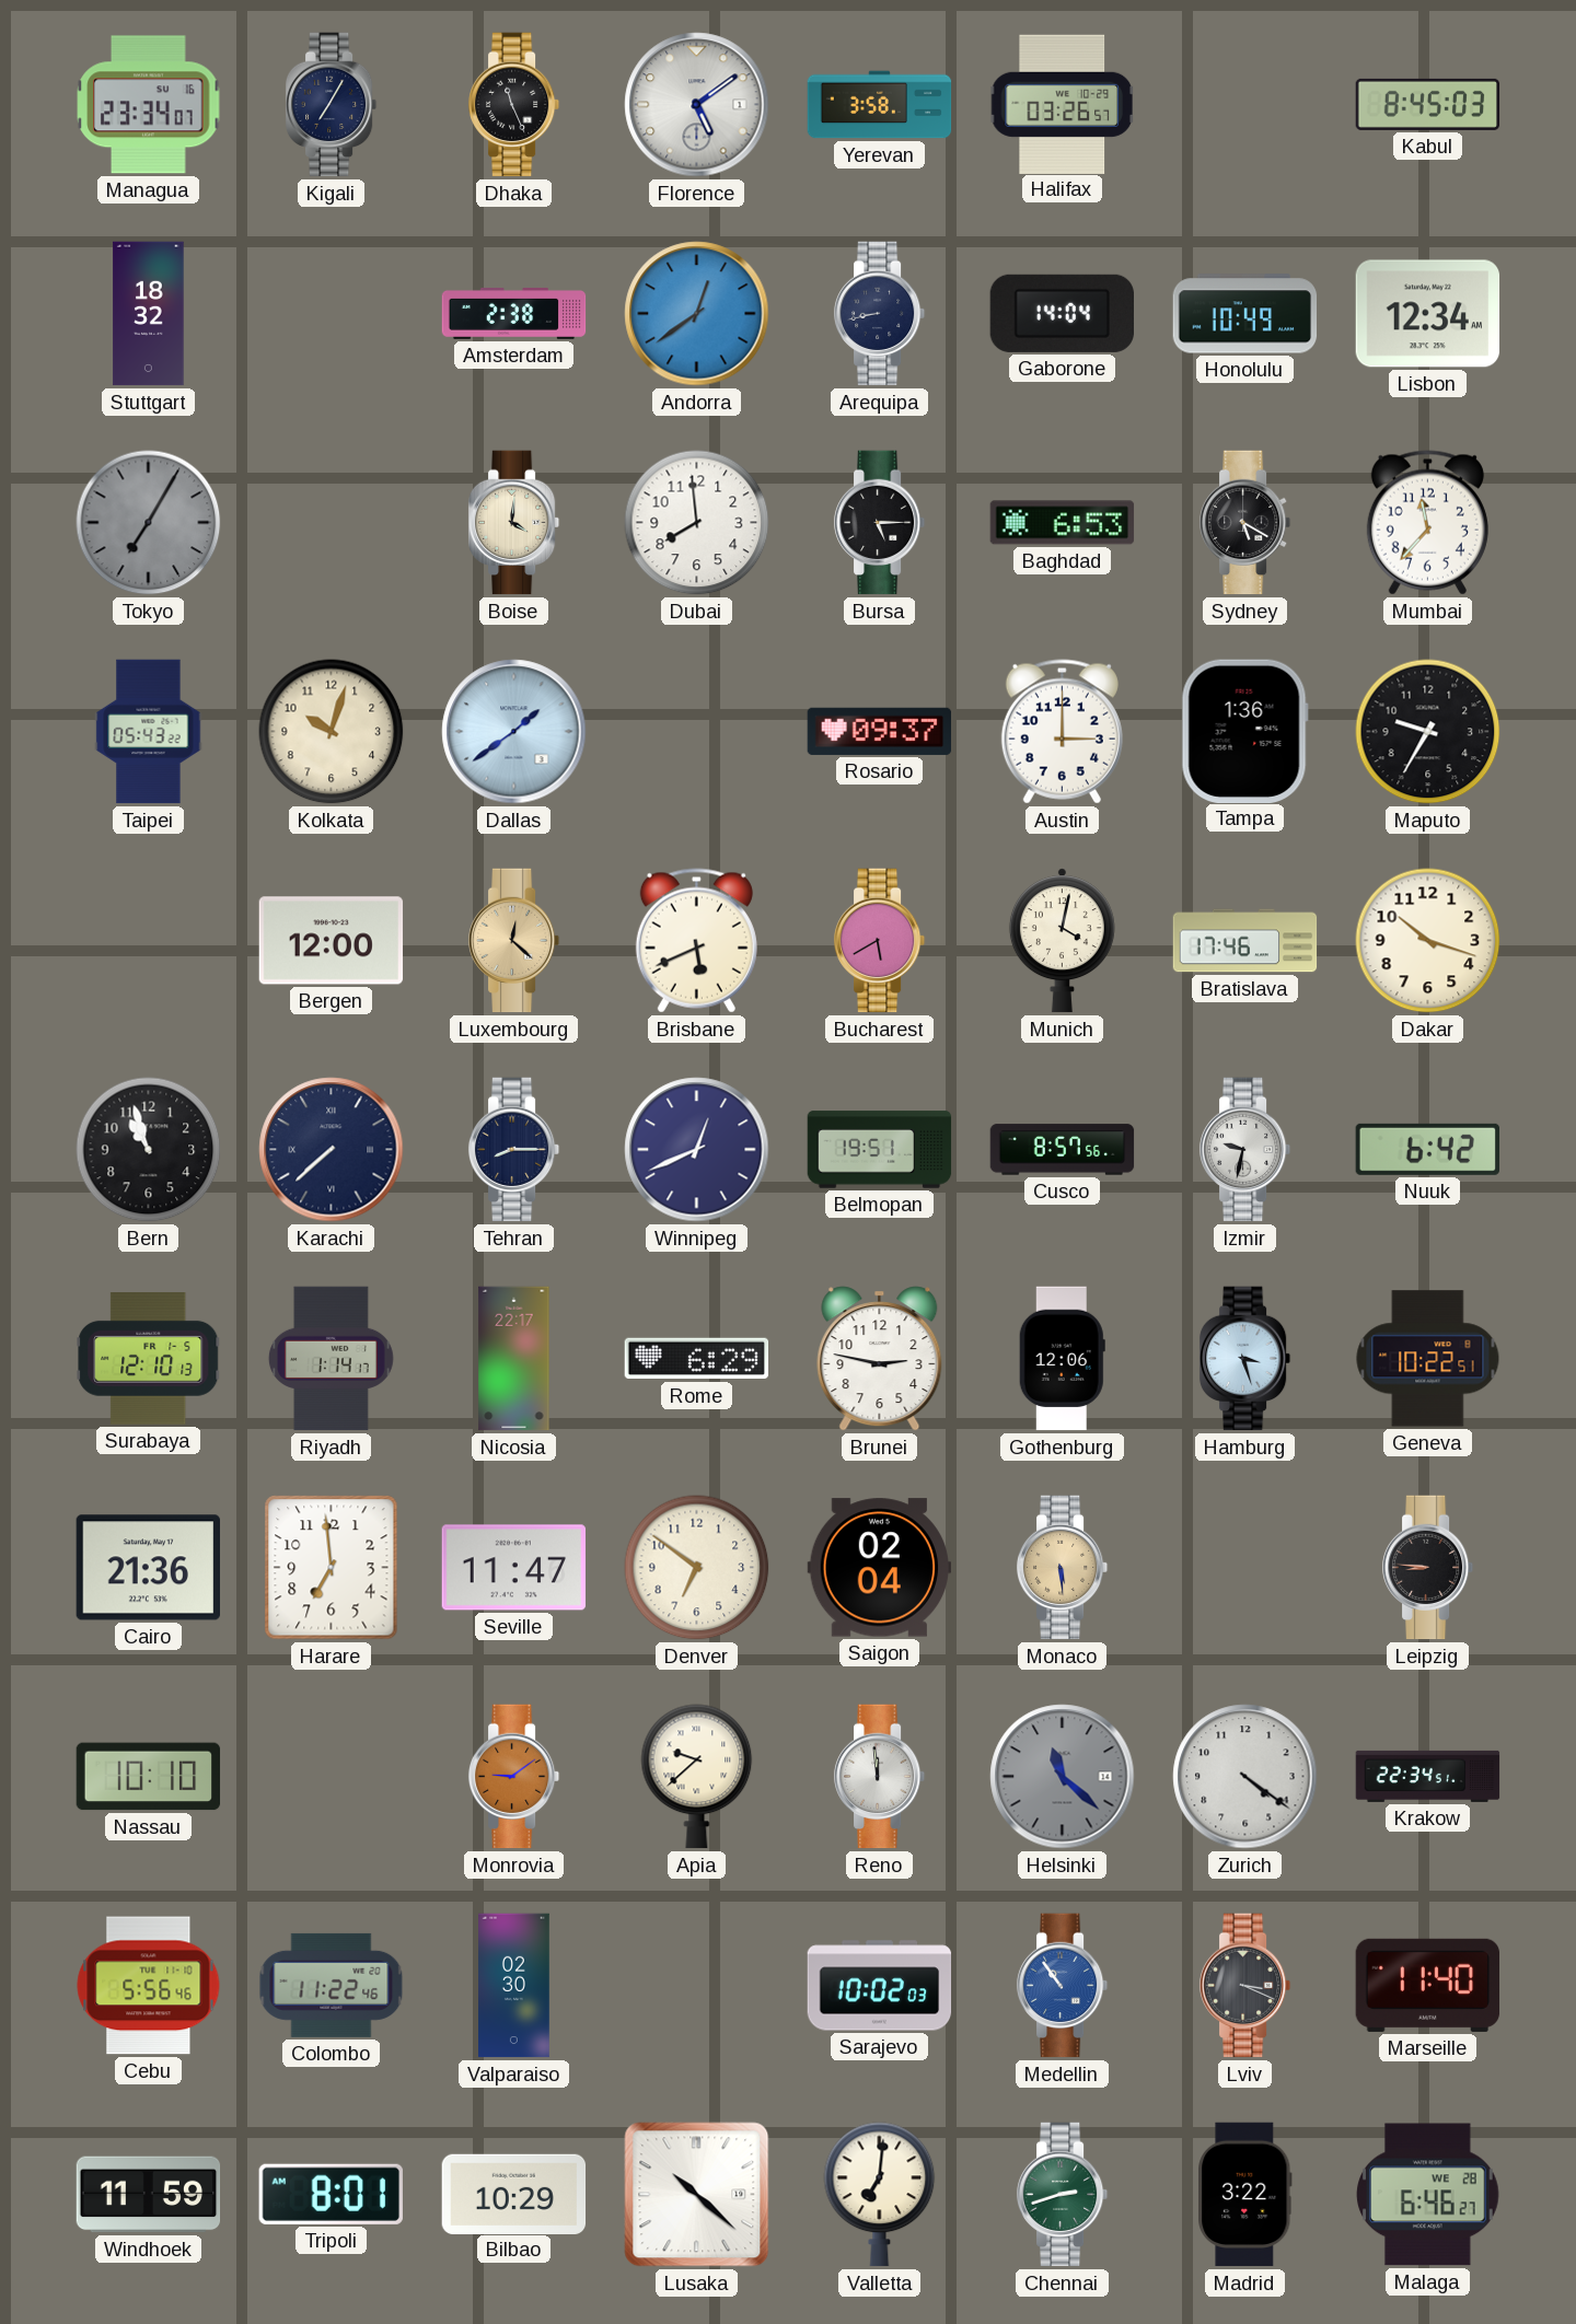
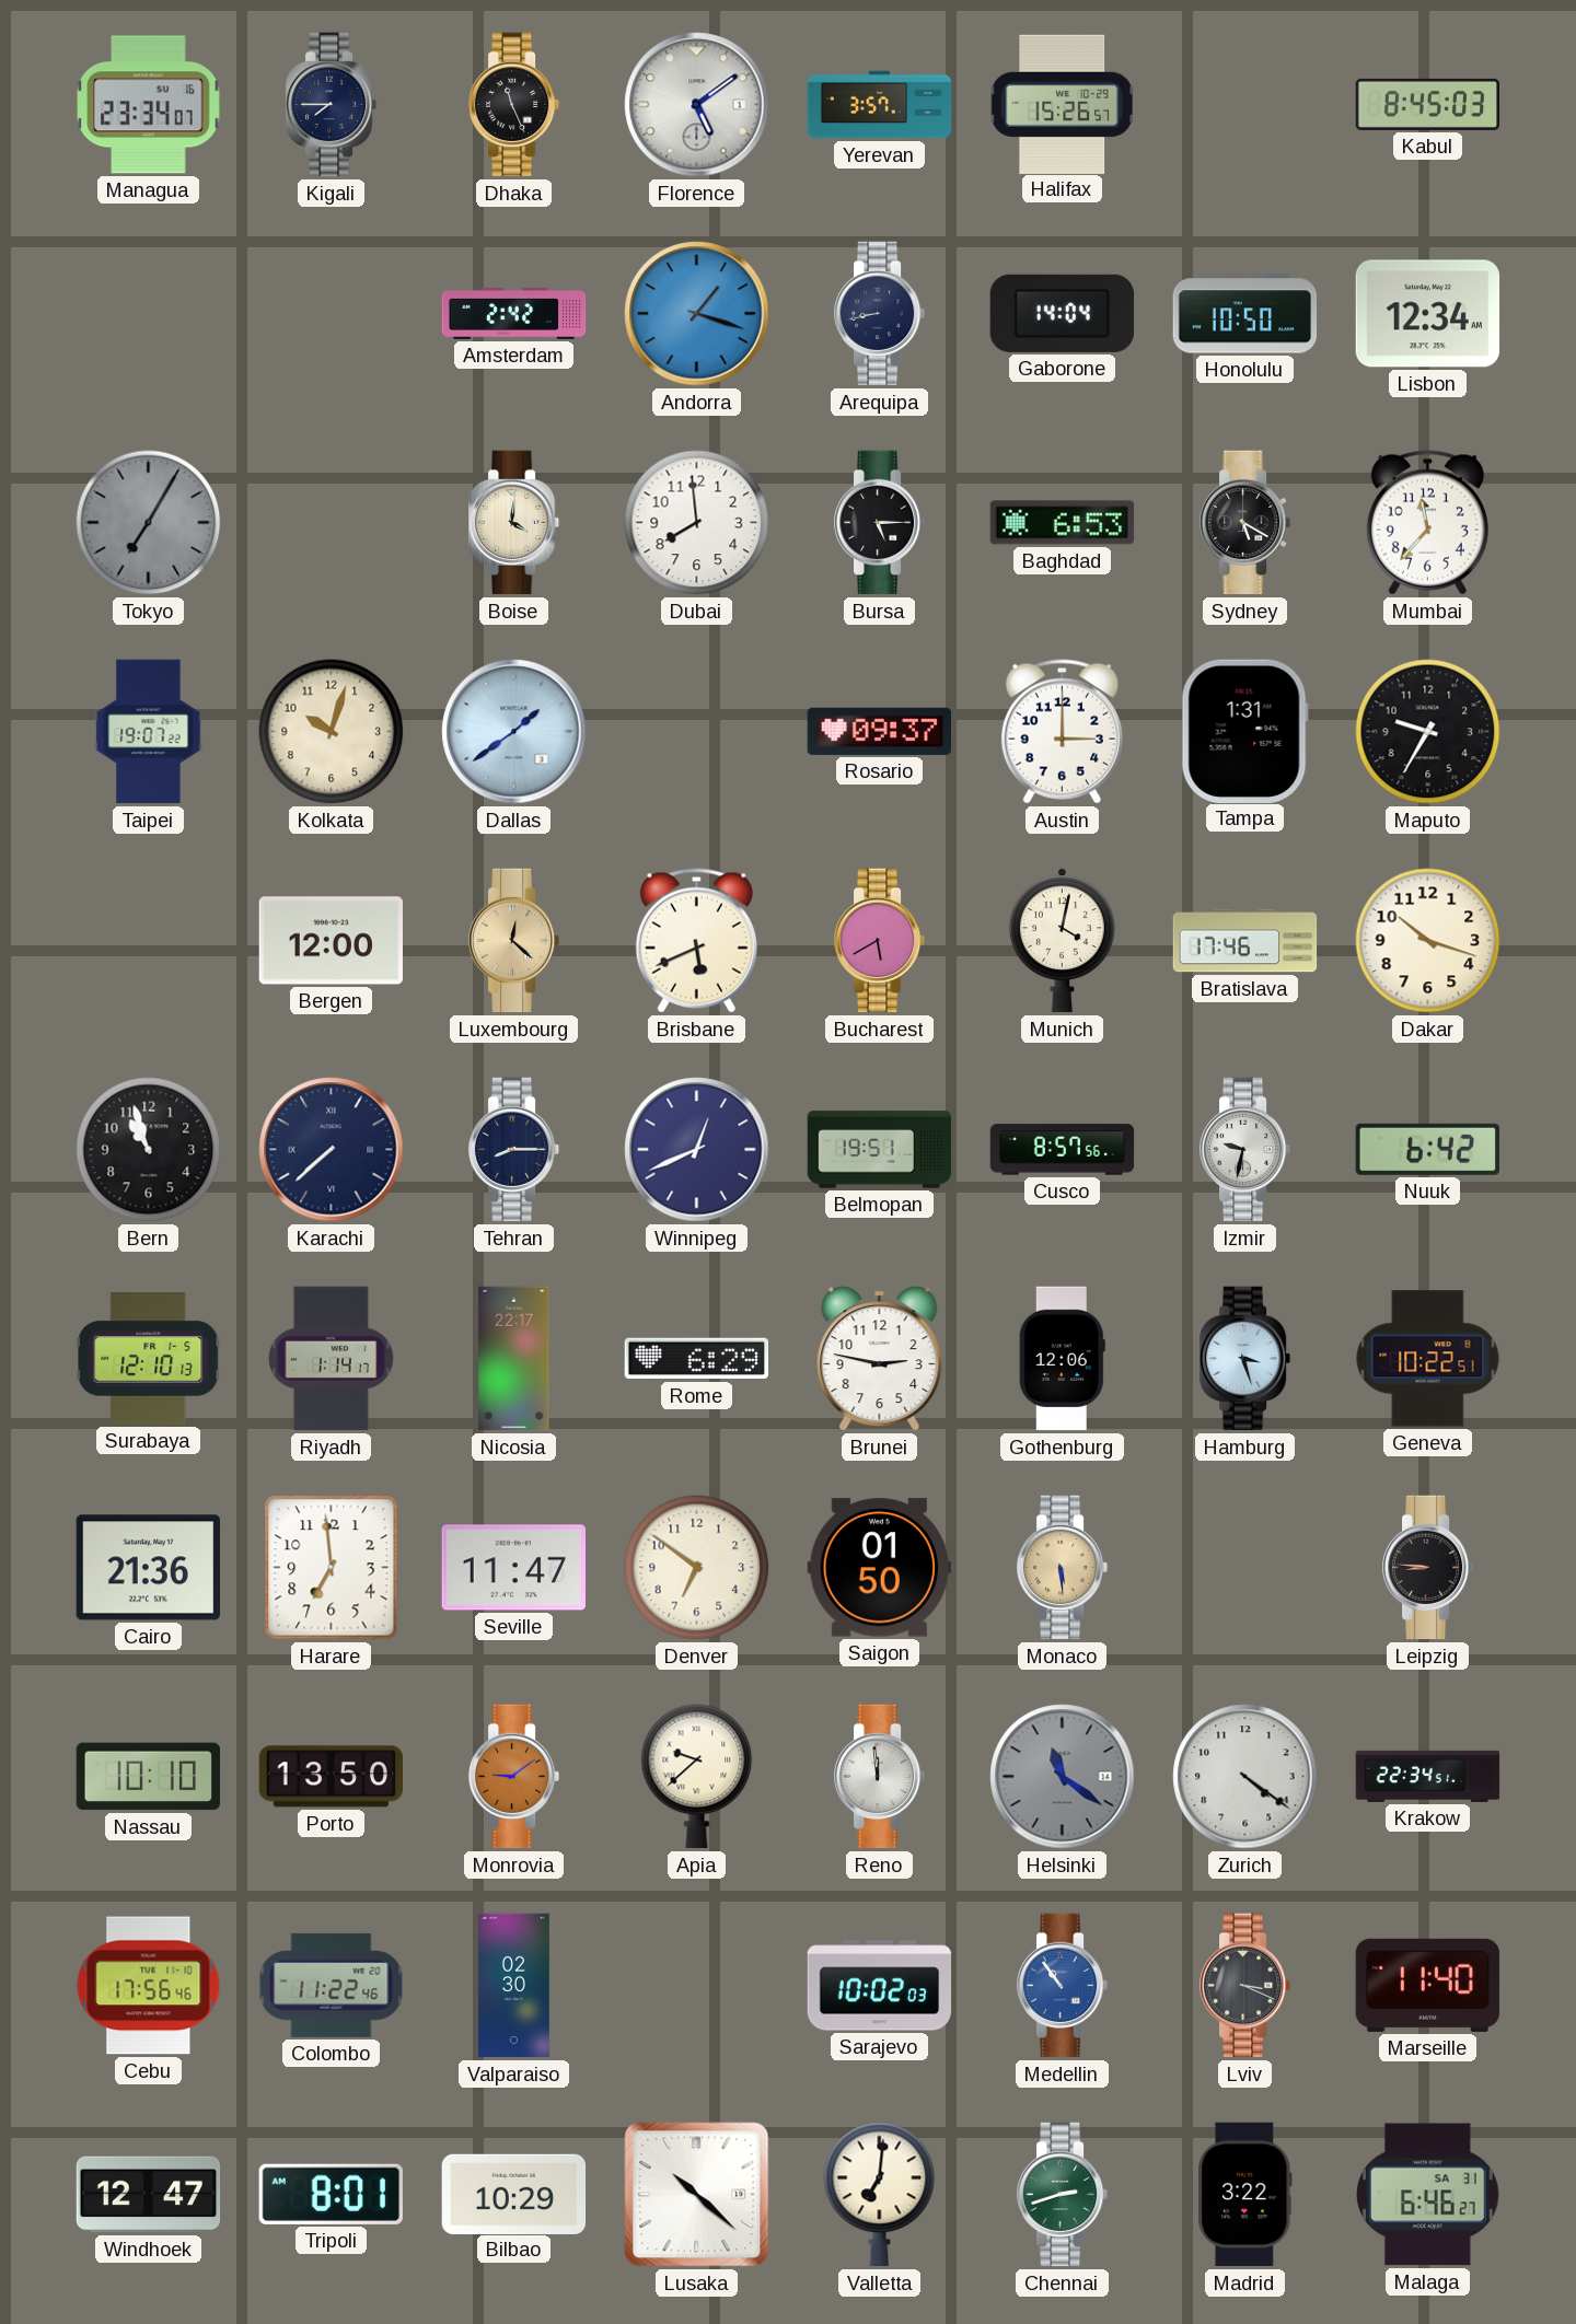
Kigali: 7:05 -> 7:45 (332, 105)
Yerevan: 3:58 -> 3:57 (880, 105)
Halifax: 03:26 -> 15:26 (1063, 104)
Stuttgart: 18:32 -> none (149, 314)
Amsterdam: 2:38 -> 2:42 (514, 313)
Andorra: 12:39 -> 1:18 (697, 314)
Honolulu: 10:49 -> 10:50 (1245, 314)
Taipei: 05:43 -> 19:07 (149, 732)
Tampa: 1:36 -> 1:31 (1244, 731)
Saigon: 02:04 -> 01:50 (880, 1568)
Porto: none -> 13:50 (332, 1777)
Helsinki: 11:22 -> 11:21 (1063, 1777)
Cebu: 5:56 -> 17:56 (149, 1986)
Windhoek: 11:59 -> 12:47 (149, 2195)
Malaga date: WE 28 -> SA 31 (1428, 2195)
